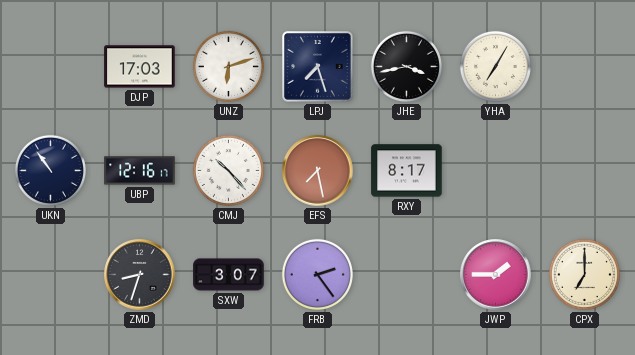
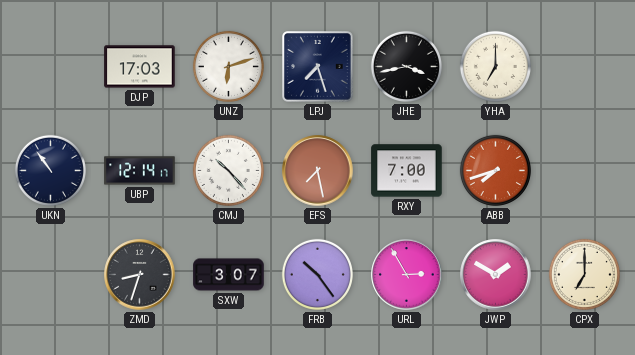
YHA: 7:05 -> 7:00 (495, 66)
UBP: 12:16 -> 12:14 (140, 171)
RXY: 8:17 -> 7:00 (407, 171)
ABB: none -> 7:42 (495, 170)
FRB: 2:24 -> 10:24 (317, 274)
URL: none -> 2:55 (407, 275)
JWP: 1:45 -> 1:50 (496, 275)
